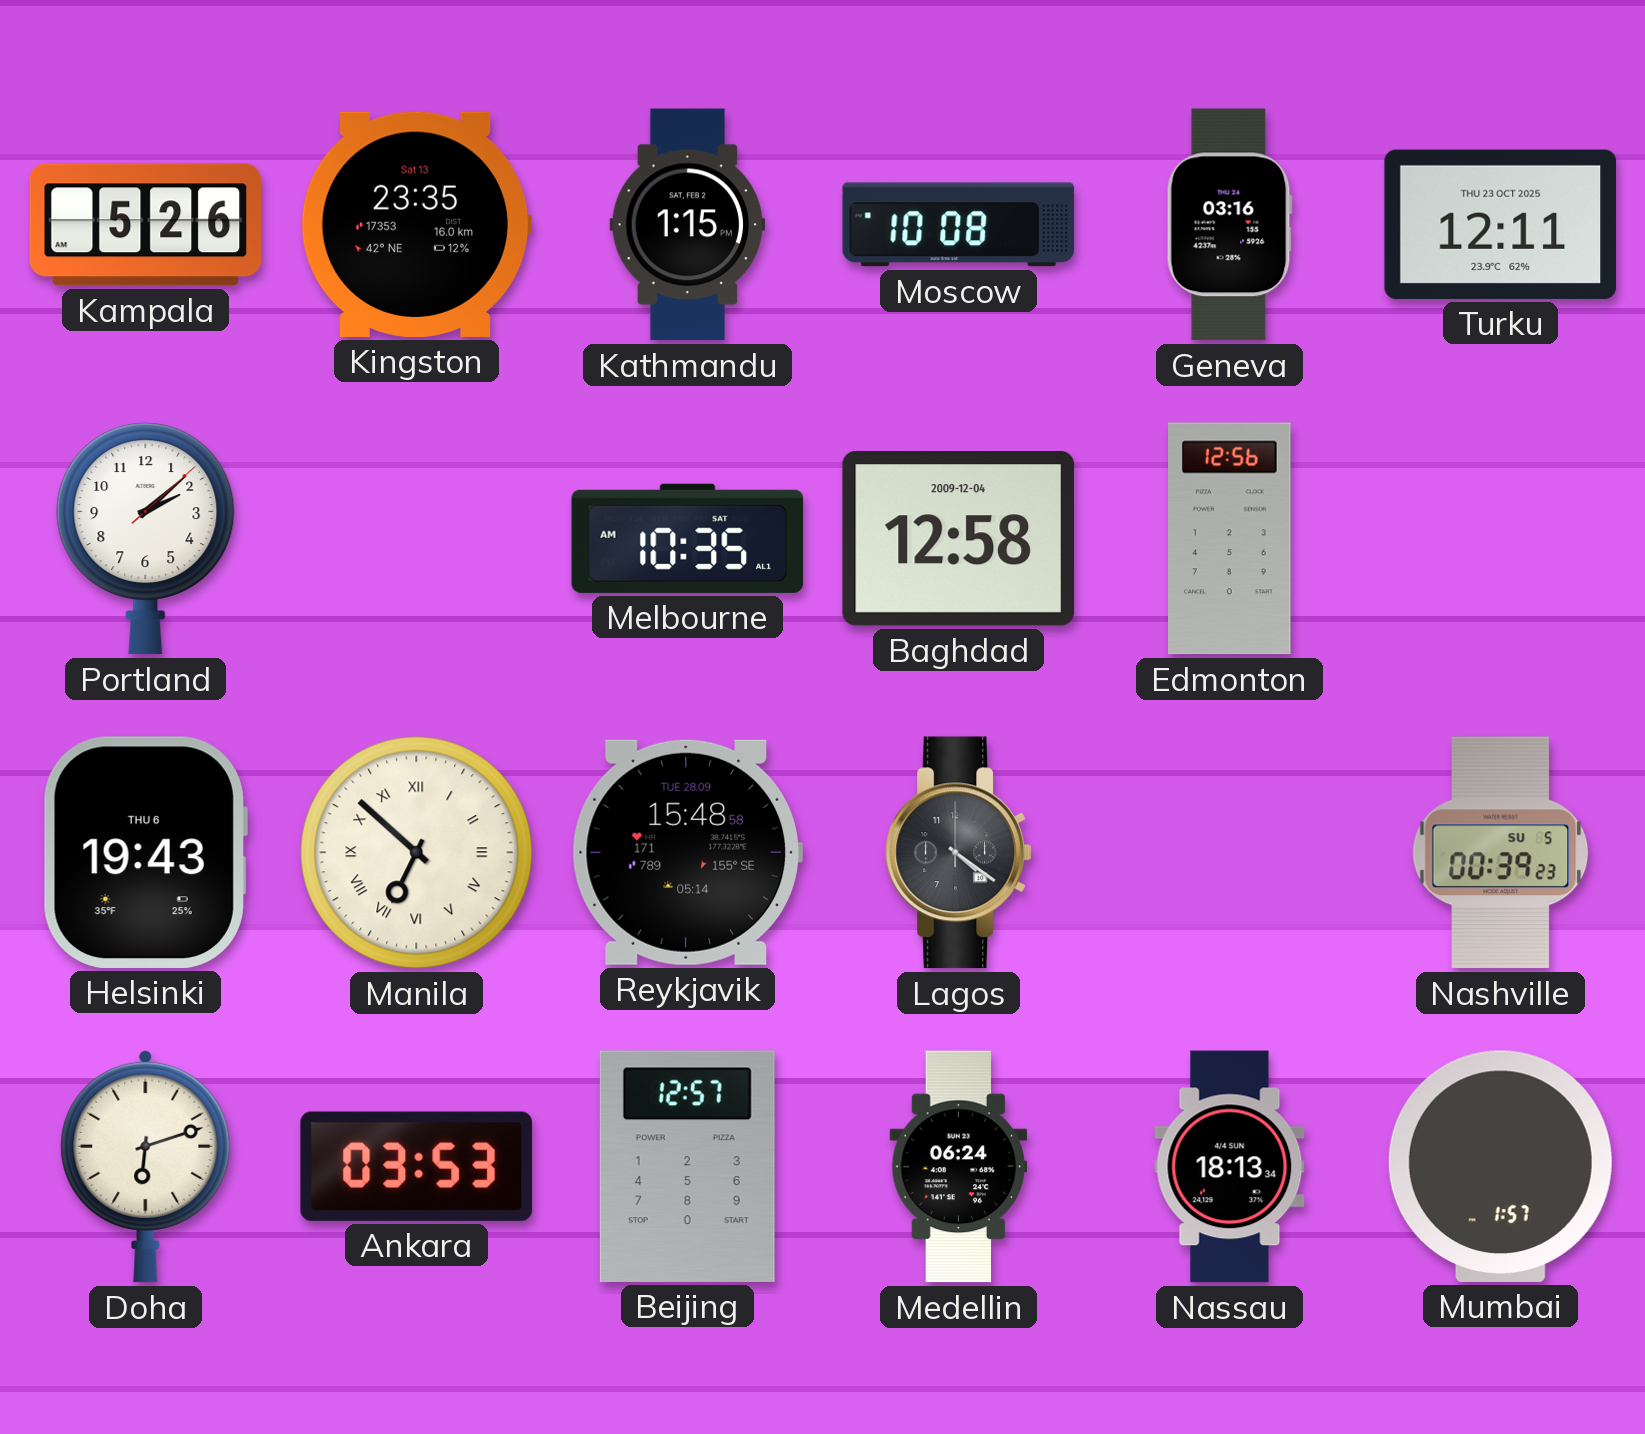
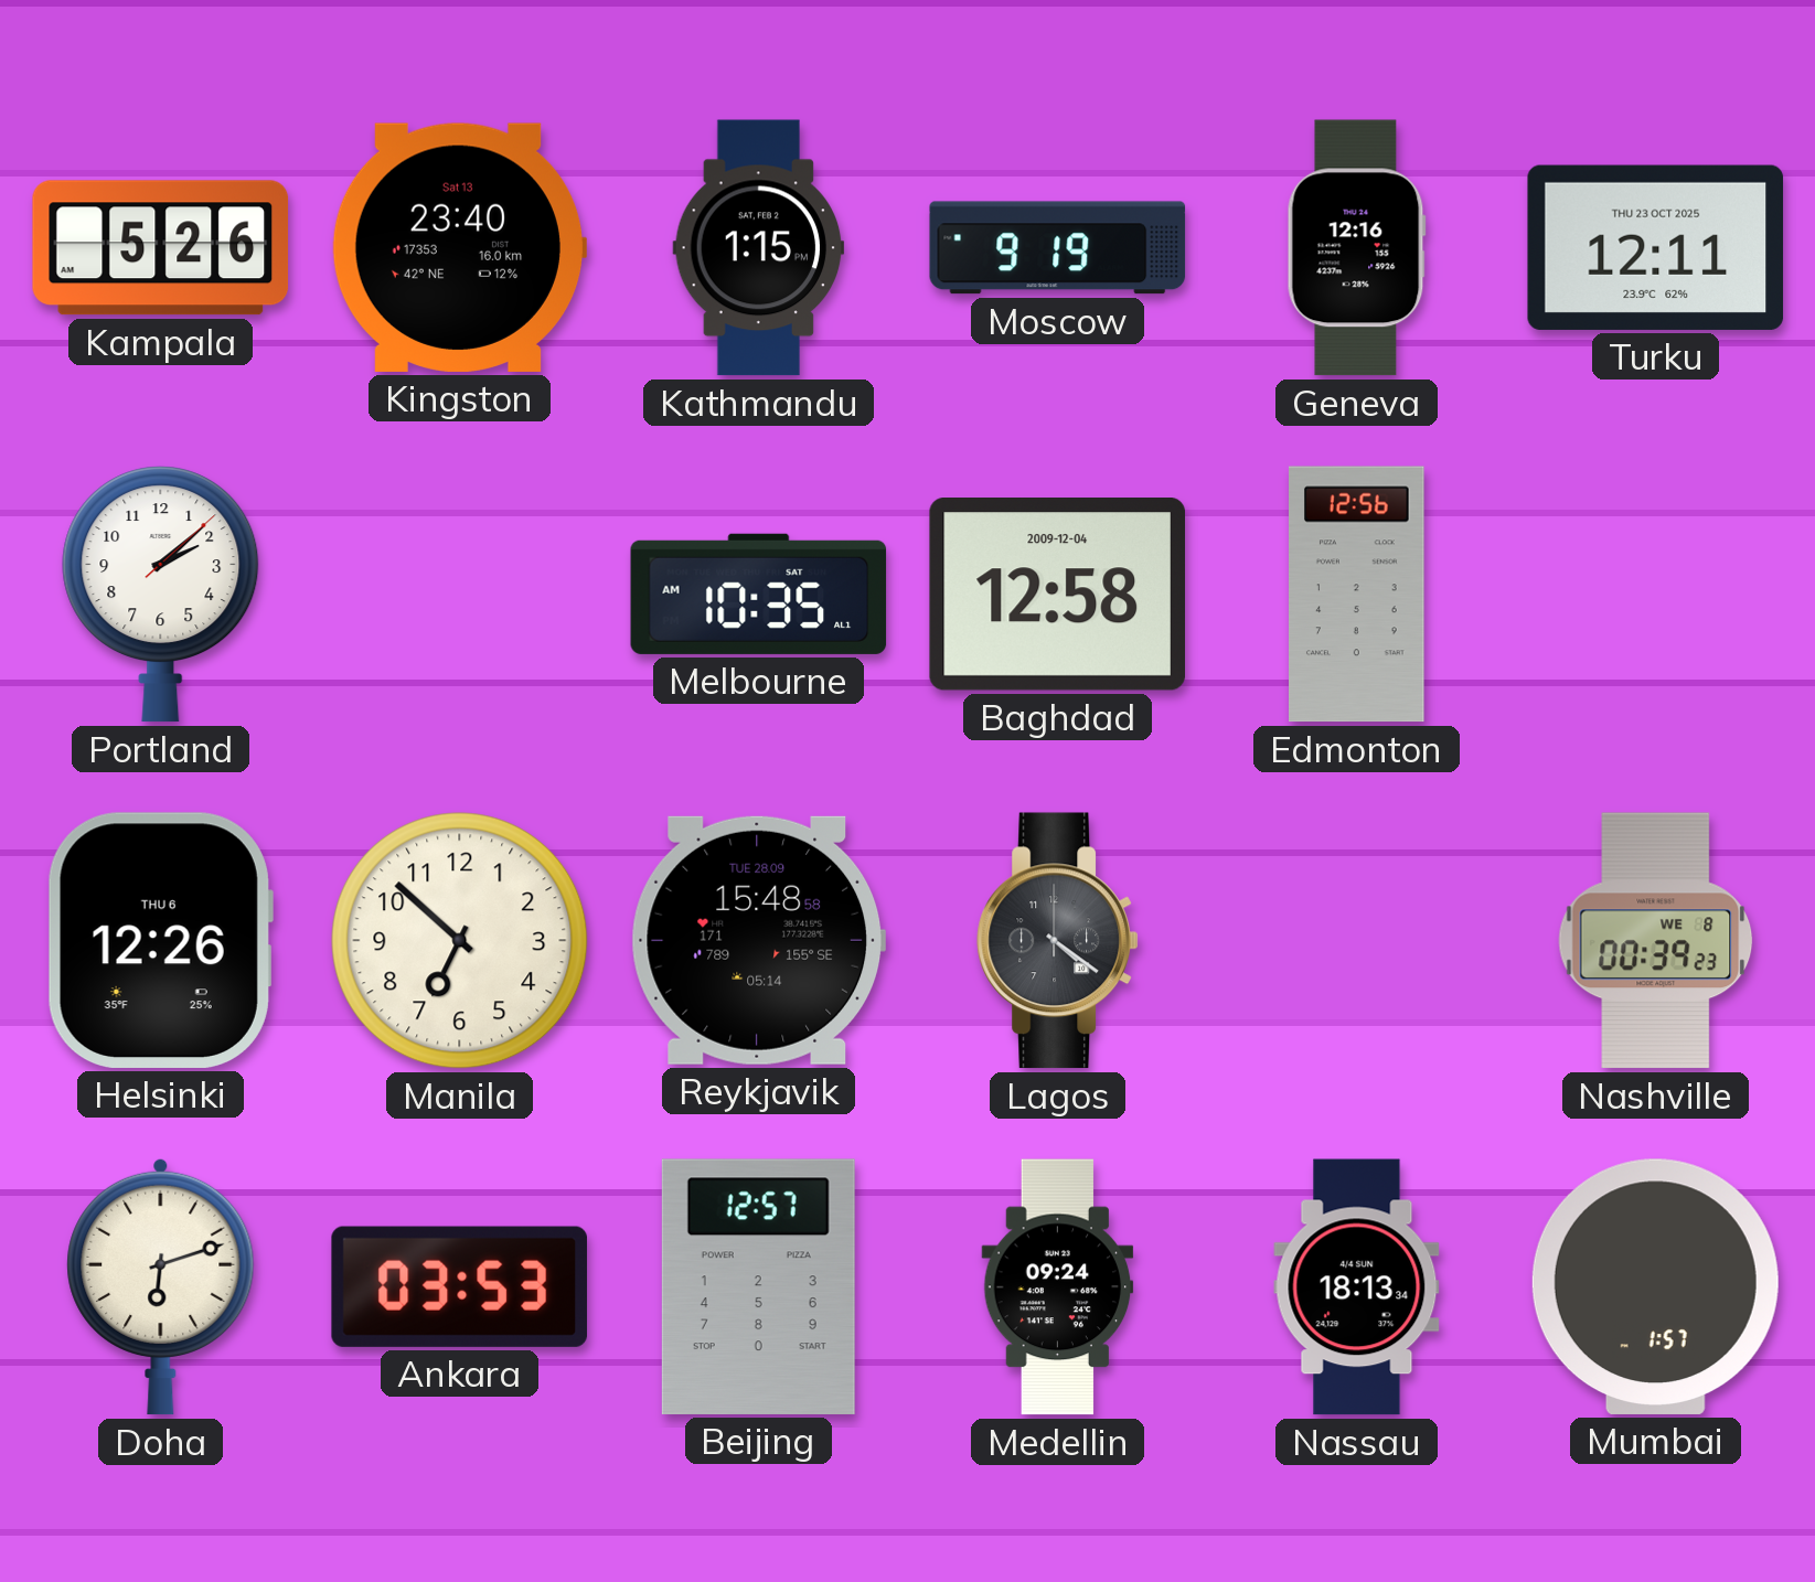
Kingston: 23:35 -> 23:40 (458, 247)
Moscow: 10:08 -> 9:19 (1058, 248)
Geneva: 03:16 -> 12:16 (1356, 248)
Helsinki: 19:43 -> 12:26 (160, 940)
Manila numerals: Roman -> Arabic (460, 941)
Nashville date: SU 5 -> WE 8 (1656, 941)
Medellin: 06:24 -> 09:24 (1058, 1287)
